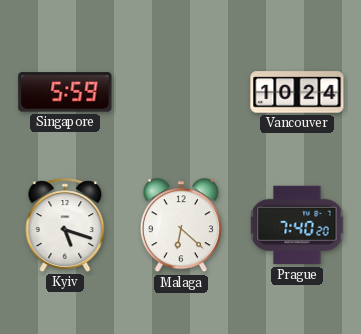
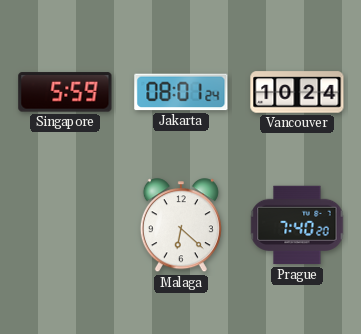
Jakarta: none -> 08:01 (181, 92)
Kyiv: 5:18 -> none (65, 225)
